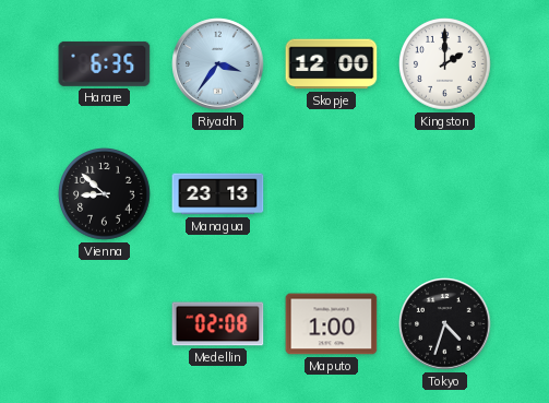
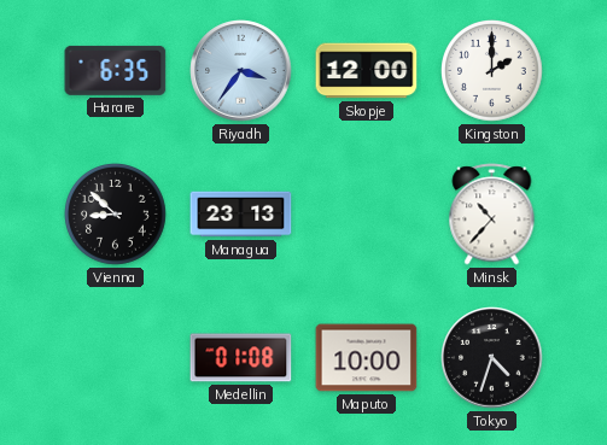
Minsk: none -> 10:37 (492, 215)
Medellin: 02:08 -> 01:08 (241, 358)
Maputo: 1:00 -> 10:00 (367, 358)
